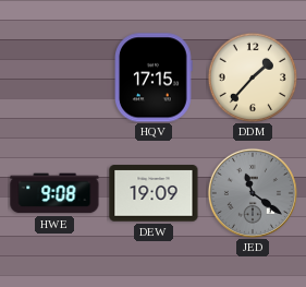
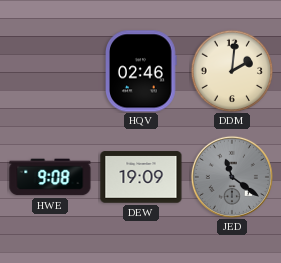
HQV: 17:15 -> 02:46 (142, 71)
DDM: 1:37 -> 2:01 (232, 71)
